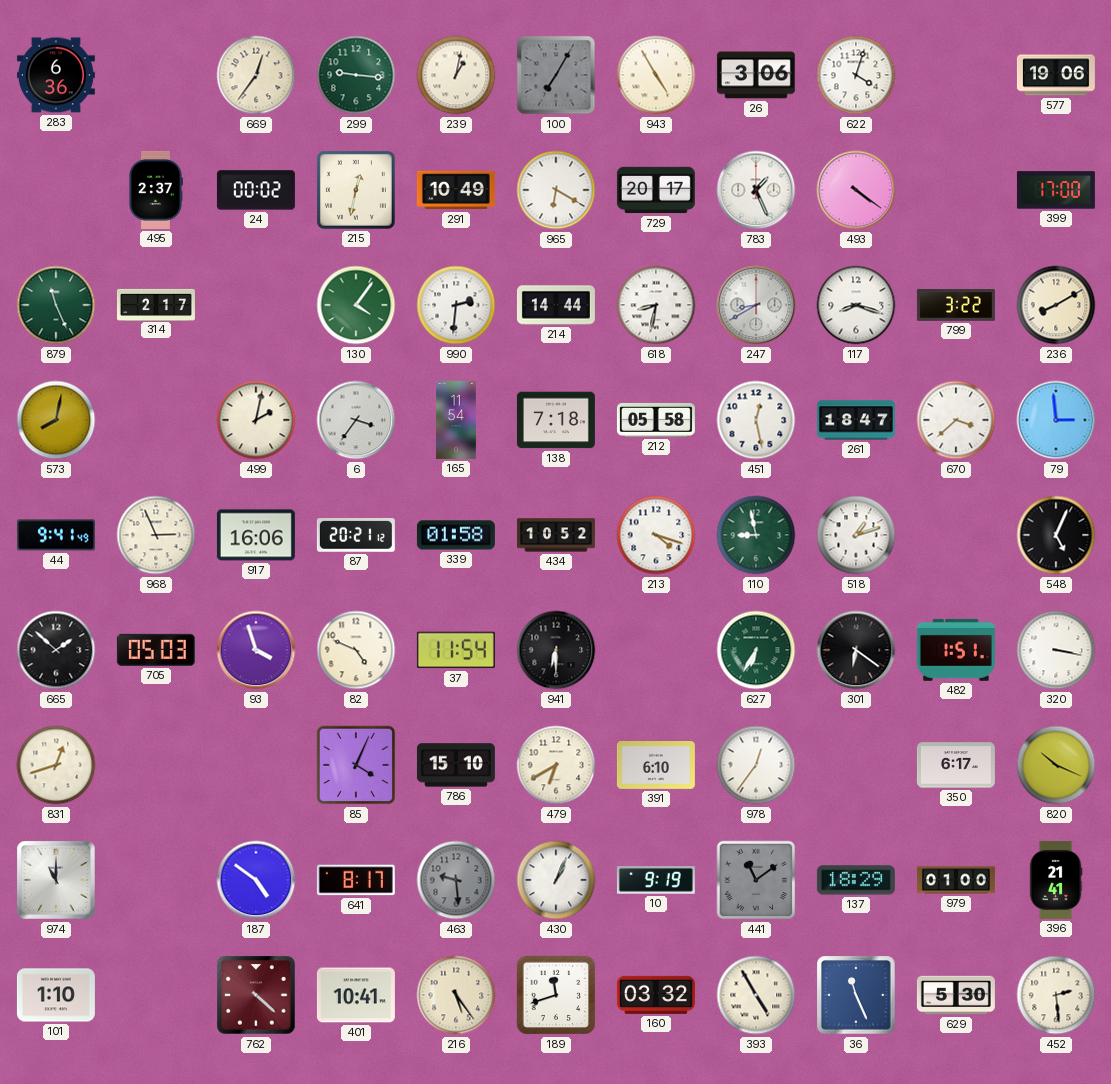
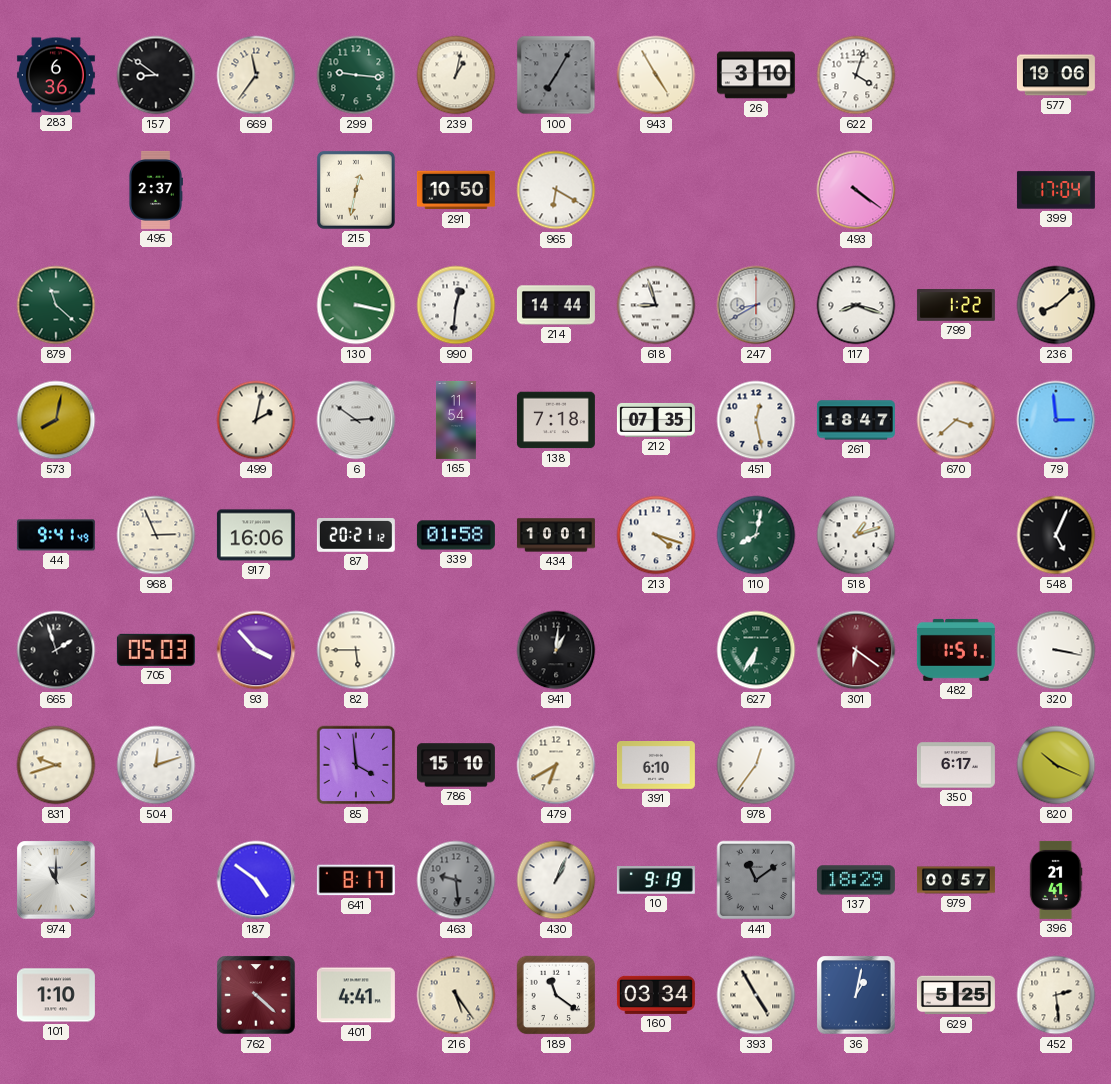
157: none -> 8:51 (156, 75)
669: 12:36 -> 11:36 (256, 75)
26: 3:06 -> 3:10 (756, 75)
24: 00:02 -> none (256, 190)
291: 10:49 -> 10:50 (456, 190)
729: 20:17 -> none (656, 190)
783: 1:26 -> none (756, 190)
399: 17:00 -> 17:04 (1056, 190)
879: 11:26 -> 11:22 (56, 305)
314: 2:17 -> none (156, 304)
130: 4:06 -> 3:17 (356, 305)
990: 2:31 -> 12:31 (456, 305)
618: 8:32 -> 8:57 (656, 305)
799: 3:22 -> 1:22 (956, 306)
236: 8:10 -> 8:08 (1056, 305)
6: 3:36 -> 2:51 (356, 420)
212: 05:58 -> 07:35 (656, 420)
434: 10:52 -> 10:01 (556, 535)
110: 8:58 -> 8:02 (756, 535)
665: 1:52 -> 1:57 (56, 650)
93: 3:57 -> 3:53 (256, 650)
82: 4:49 -> 5:45 (356, 650)
37: 11:54 -> none (456, 650)
941: 6:30 -> 1:01 (556, 650)
301 dial: black -> burgundy (856, 650)
831: 12:42 -> 9:42 (56, 765)
504: none -> 12:12 (156, 765)
85: 4:04 -> 3:59 (356, 765)
979: 01:00 -> 00:57 (956, 880)
401: 10:41 -> 4:41 (356, 995)
189: 11:42 -> 11:21 (556, 995)
160: 03:32 -> 03:34 (656, 995)
36: 11:26 -> 1:02 (856, 995)
629: 5:30 -> 5:25 (956, 995)
